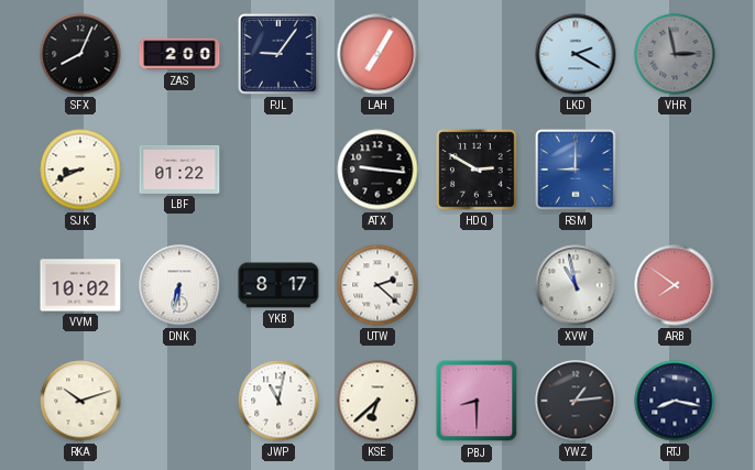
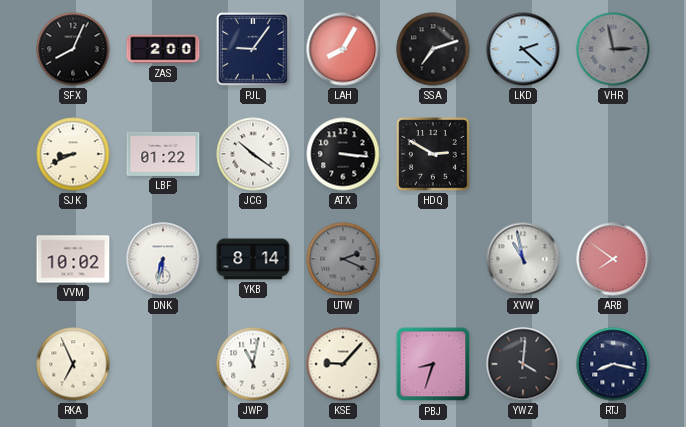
LAH: 7:05 -> 8:05 (343, 49)
SSA: none -> 7:12 (433, 49)
LKD: 2:20 -> 2:22 (523, 49)
JCG: none -> 10:21 (253, 154)
ATX: 9:16 -> 3:16 (343, 154)
RSM: 9:00 -> none (577, 171)
YKB: 8:17 -> 8:14 (253, 259)
UTW: 2:22 -> 2:19 (343, 259)
UTW dial: white -> grey (343, 259)
RKA: 10:12 -> 6:56 (73, 364)
KSE: 6:38 -> 9:07 (343, 364)
PBJ: 8:30 -> 8:33 (433, 364)
YWZ: 1:14 -> 4:01 (523, 364)
